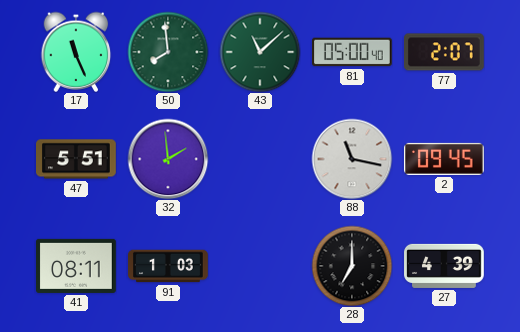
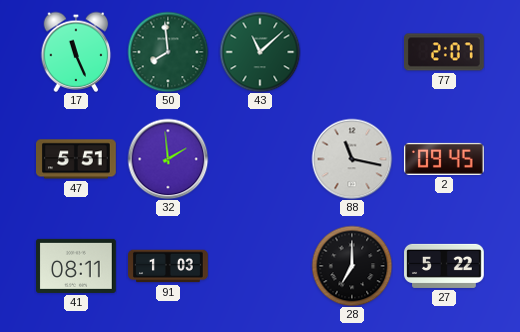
81: 05:00 -> none (353, 52)
27: 4:39 -> 5:22 (444, 266)
